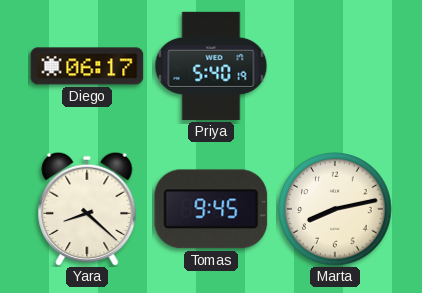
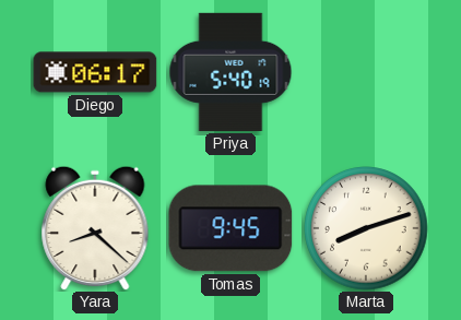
Marta: 8:13 -> 8:12 (366, 228)
